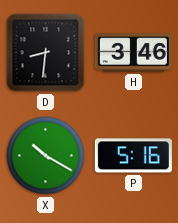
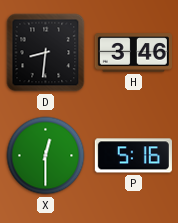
X: 10:20 -> 12:30 (46, 156)
